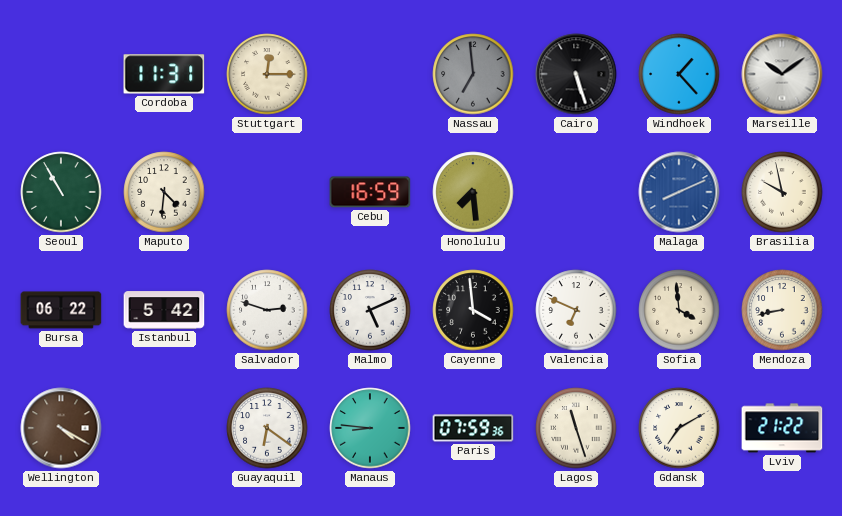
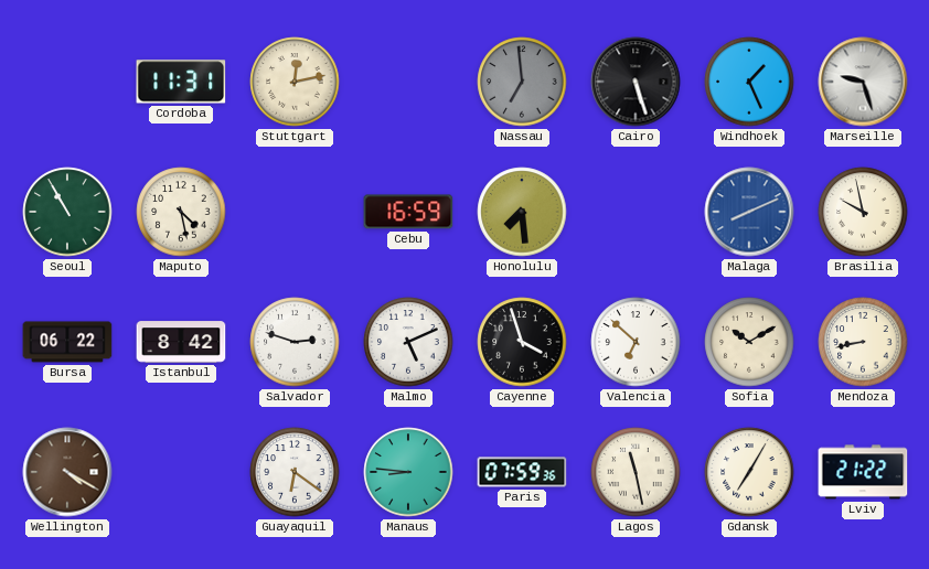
Stuttgart: 12:15 -> 12:13 (295, 82)
Windhoek: 1:23 -> 1:26 (749, 82)
Marseille: 10:09 -> 9:27 (863, 82)
Maputo: 4:31 -> 4:28 (181, 212)
Istanbul: 5:42 -> 8:42 (181, 342)
Cayenne: 3:59 -> 3:57 (522, 342)
Valencia: 6:49 -> 6:52 (636, 342)
Sofia: 3:59 -> 10:10 (749, 342)
Lagos: 11:27 -> 11:28 (636, 472)
Gdansk: 7:10 -> 7:05 (749, 472)
